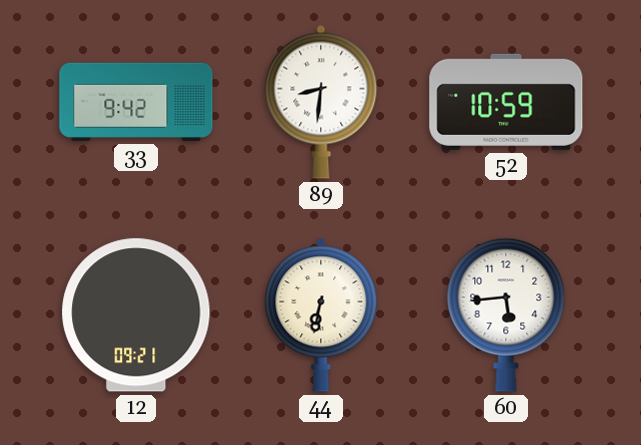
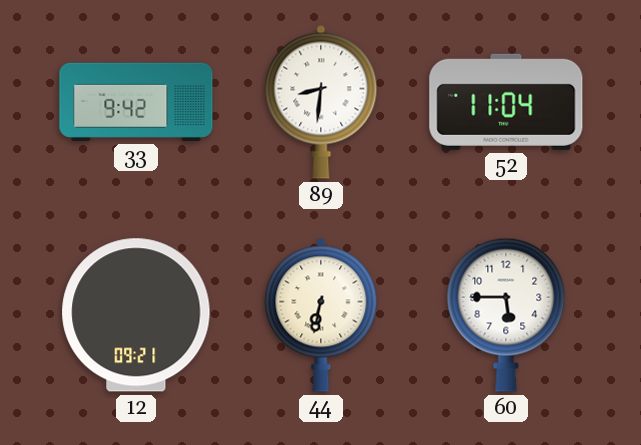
52: 10:59 -> 11:04 (506, 102)
60: 5:44 -> 5:45 (506, 315)
